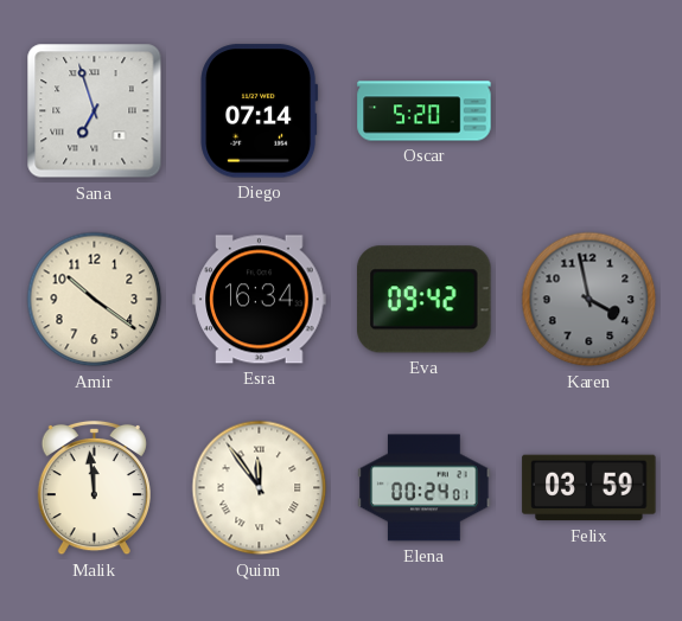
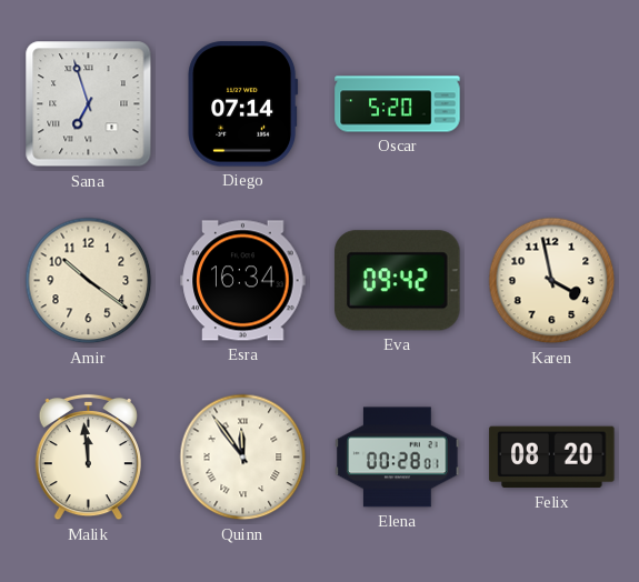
Karen dial: grey -> cream (552, 281)
Elena: 00:24 -> 00:28 (398, 458)
Felix: 03:59 -> 08:20 (552, 458)
